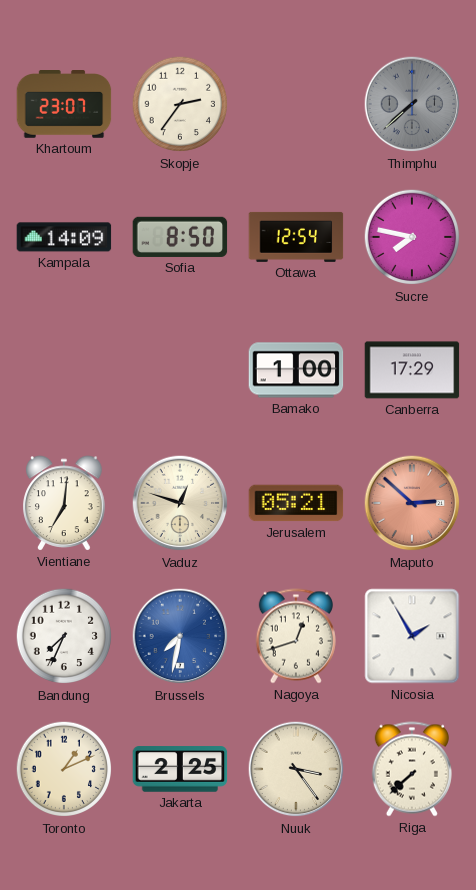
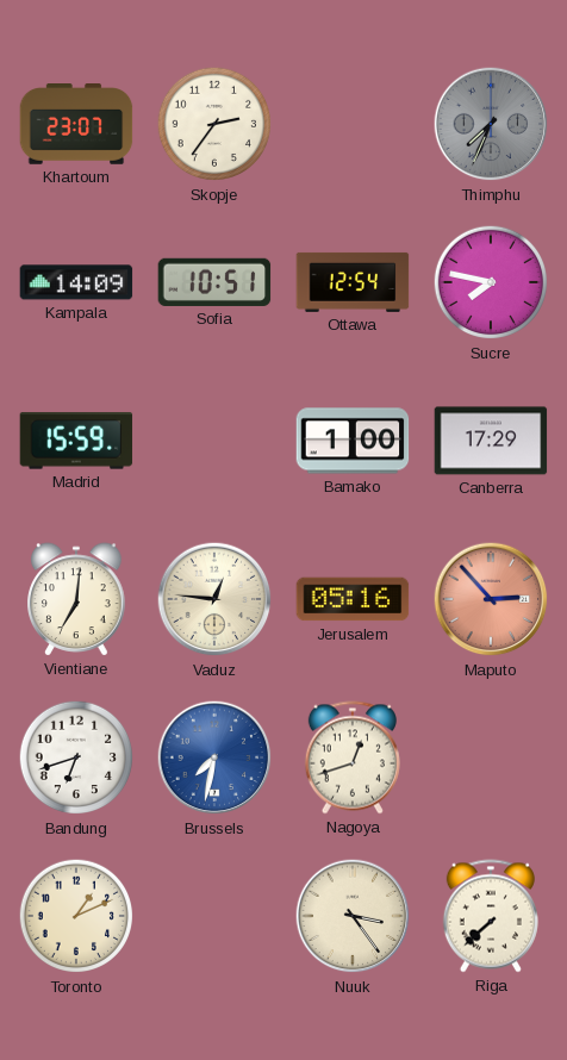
Thimphu: 7:38 -> 7:34 (491, 124)
Sofia: 8:50 -> 10:51 (214, 282)
Madrid: none -> 15:59 (76, 441)
Vaduz: 12:48 -> 12:46 (214, 599)
Jerusalem: 05:21 -> 05:16 (353, 599)
Maputo: 2:52 -> 2:53 (491, 599)
Bandung: 7:34 -> 6:42 (76, 757)
Nicosia: 1:55 -> none (412, 636)
Jakarta: 2:25 -> none (180, 769)
